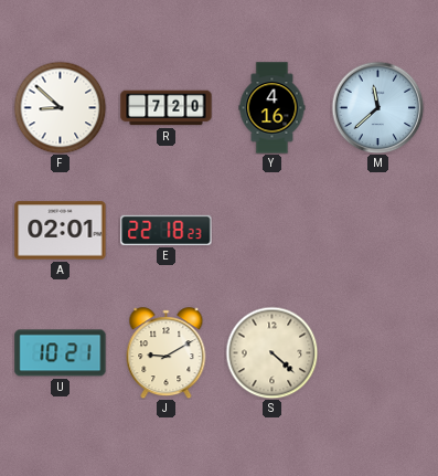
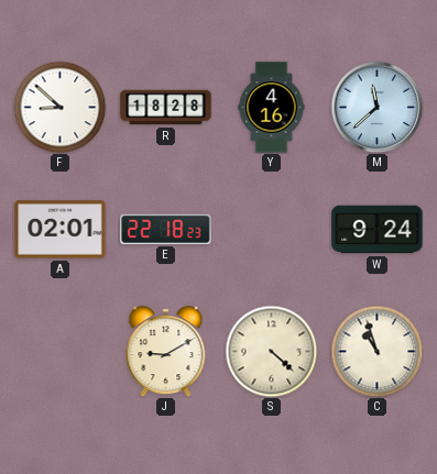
R: 7:20 -> 18:28 (166, 108)
W: none -> 9:24 (378, 230)
U: 10:21 -> none (61, 353)
C: none -> 10:57 (376, 351)
